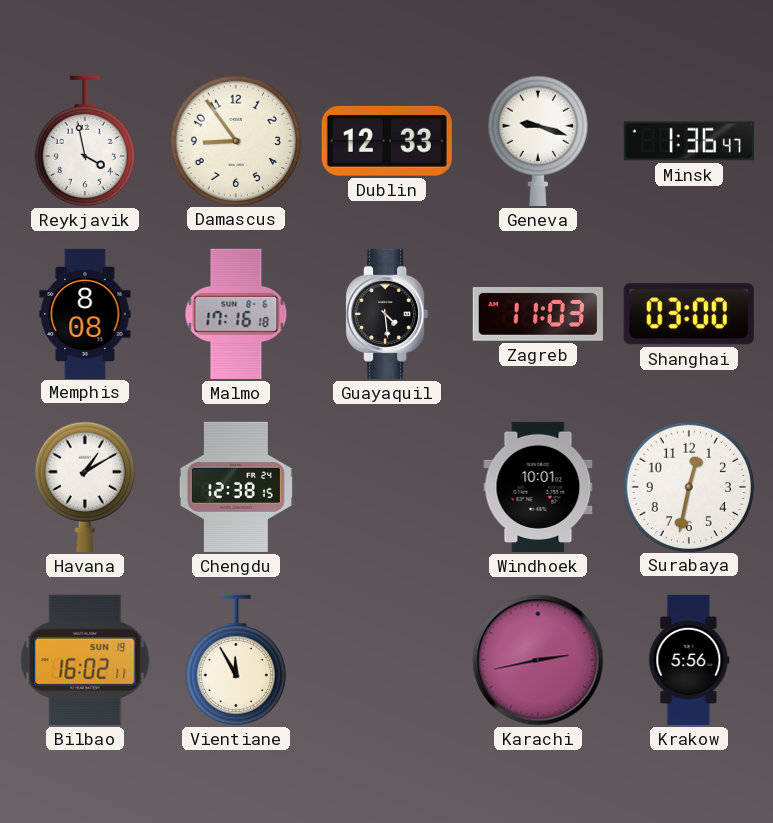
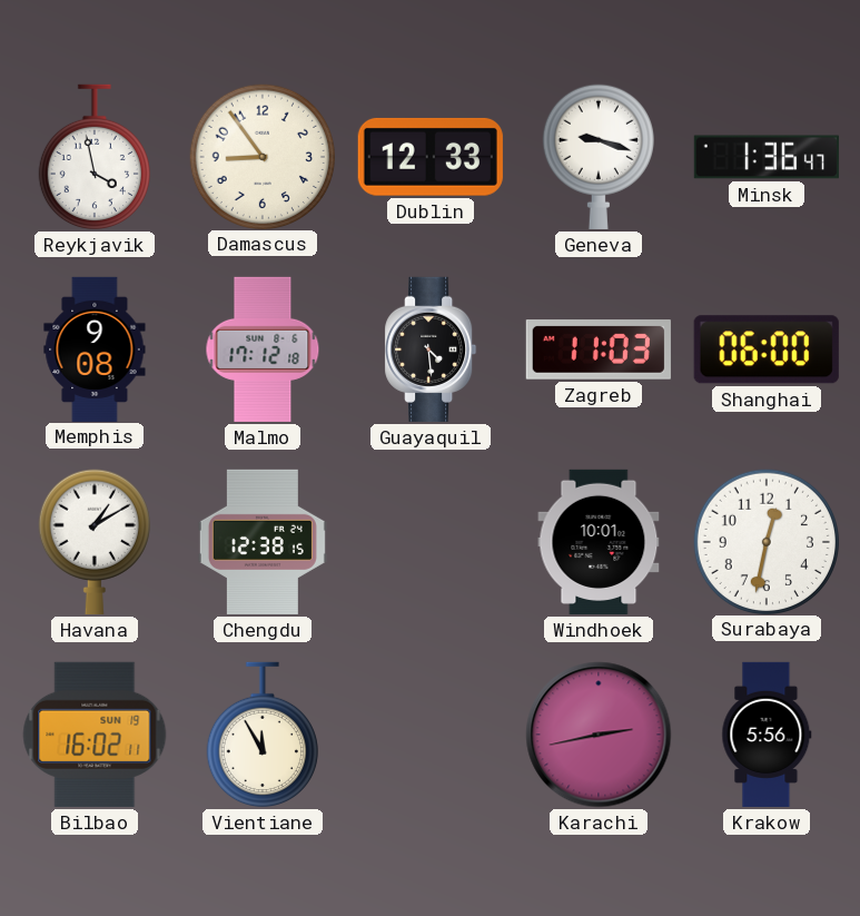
Memphis: 8:08 -> 9:08 (95, 348)
Malmo: 17:16 -> 17:12 (263, 349)
Shanghai: 03:00 -> 06:00 (767, 349)
